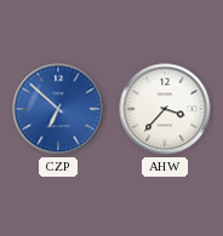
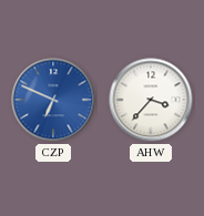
CZP: 6:52 -> 6:49 (53, 100)
